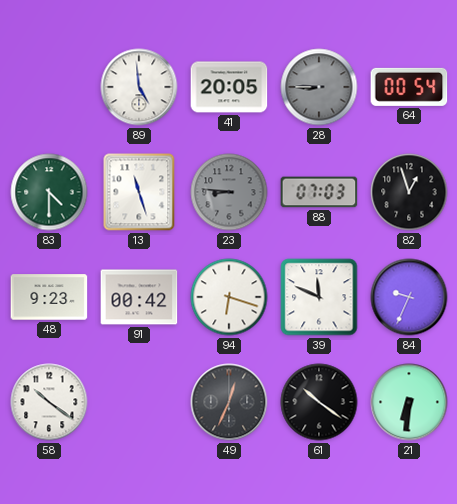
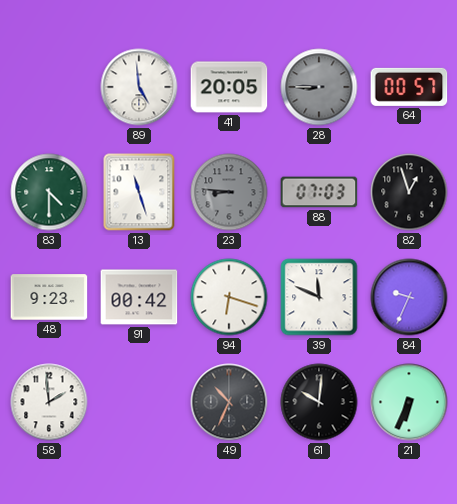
64: 00:54 -> 00:57 (409, 87)
58: 10:21 -> 1:59 (49, 402)
49: 12:34 -> 10:34 (229, 402)
61: 10:21 -> 10:01 (319, 402)
21: 6:31 -> 6:34 (409, 402)
